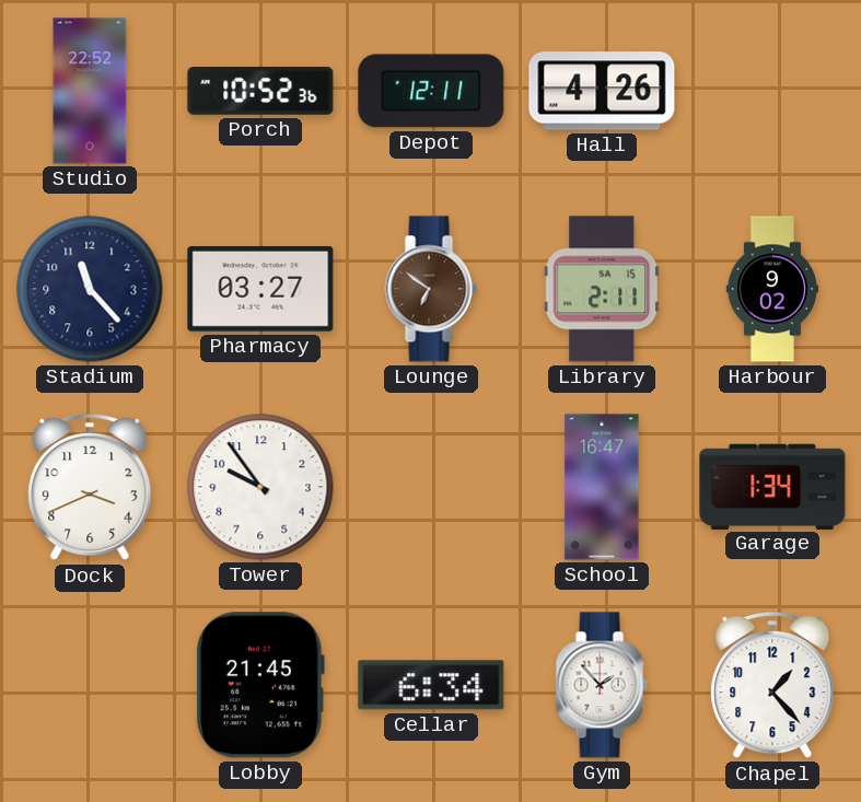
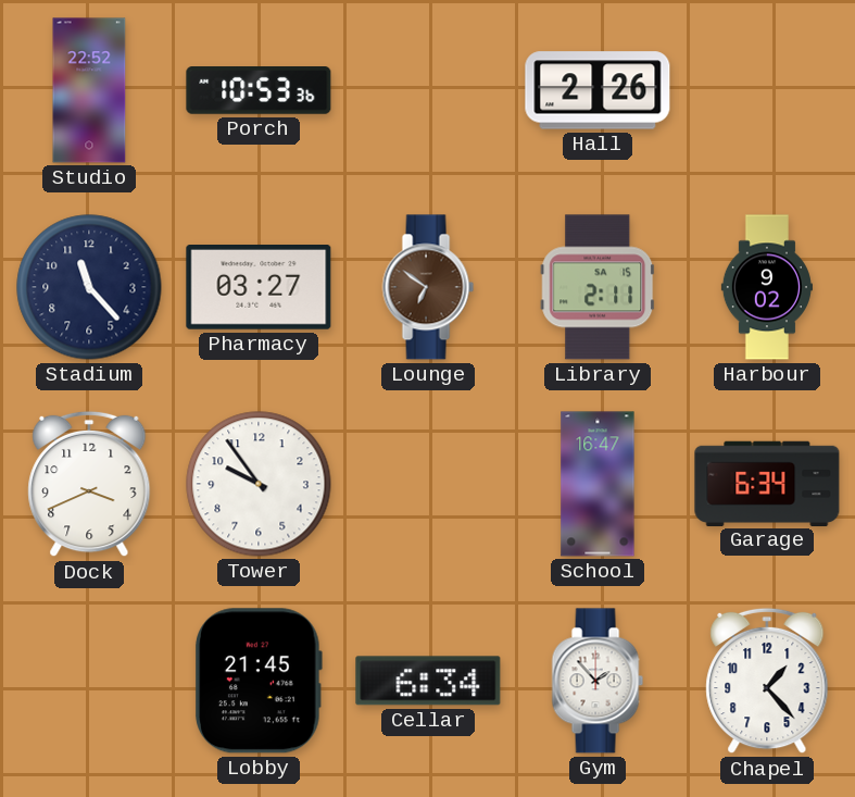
Porch: 10:52 -> 10:53 (259, 91)
Depot: 12:11 -> none (431, 91)
Hall: 4:26 -> 2:26 (598, 90)
Garage: 1:34 -> 6:34 (767, 483)
